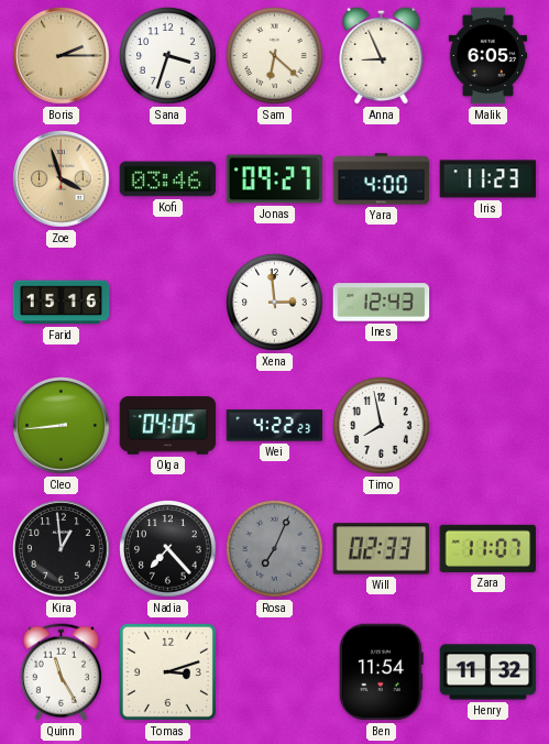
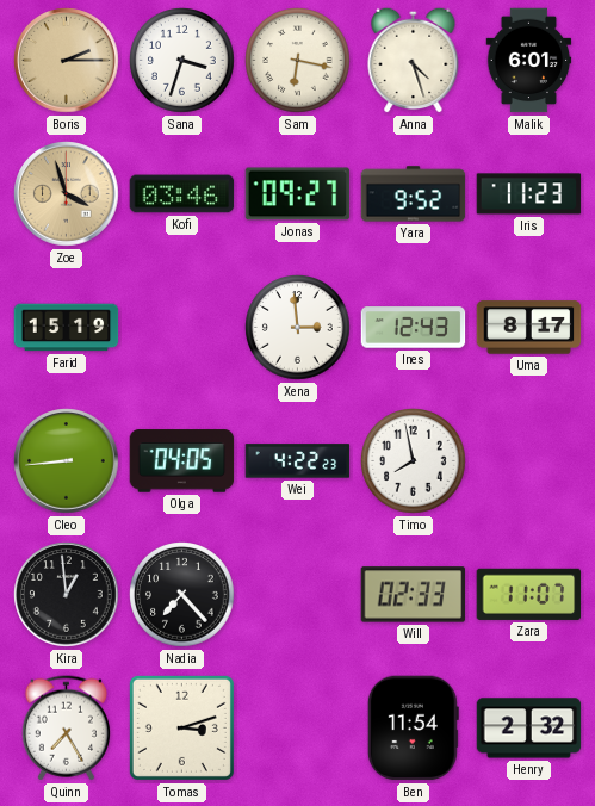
Sam: 6:22 -> 6:17 (298, 61)
Anna: 8:56 -> 4:27 (414, 60)
Malik: 6:05 -> 6:01 (529, 61)
Yara: 4:00 -> 9:52 (414, 194)
Farid: 15:16 -> 15:19 (67, 328)
Uma: none -> 8:17 (529, 328)
Rosa: 7:04 -> none (275, 549)
Quinn: 11:25 -> 7:25 (66, 728)
Henry: 11:32 -> 2:32 (529, 728)
